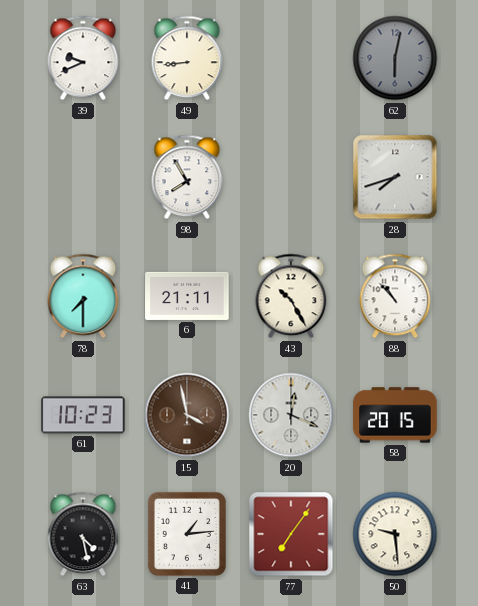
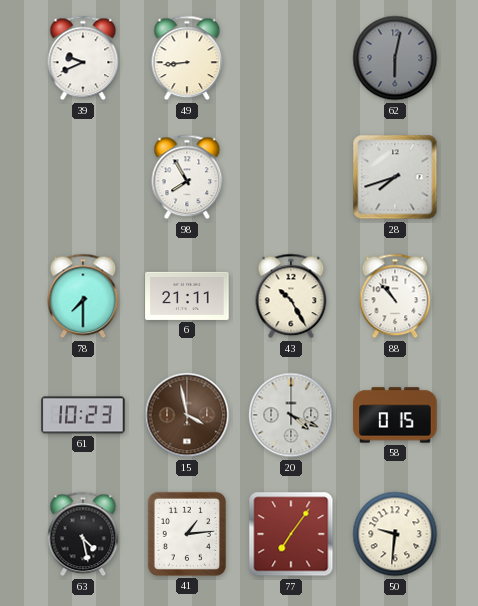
20: 12:19 -> 4:19 (291, 415)
58: 20:15 -> 0:15 (395, 415)
50: 9:29 -> 9:31 (395, 534)
